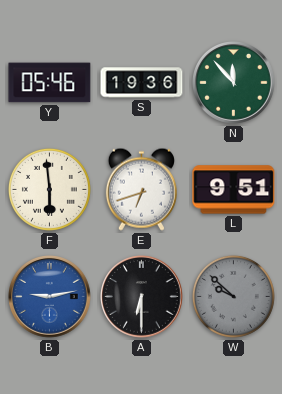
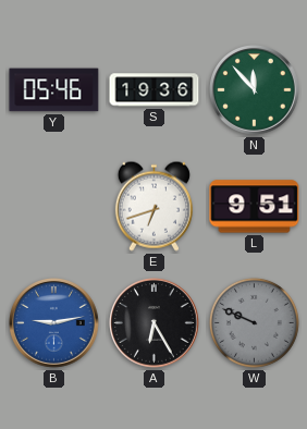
F: 5:59 -> none (49, 189)
A: 6:30 -> 6:25 (155, 323)
W: 9:52 -> 9:49 (254, 322)
